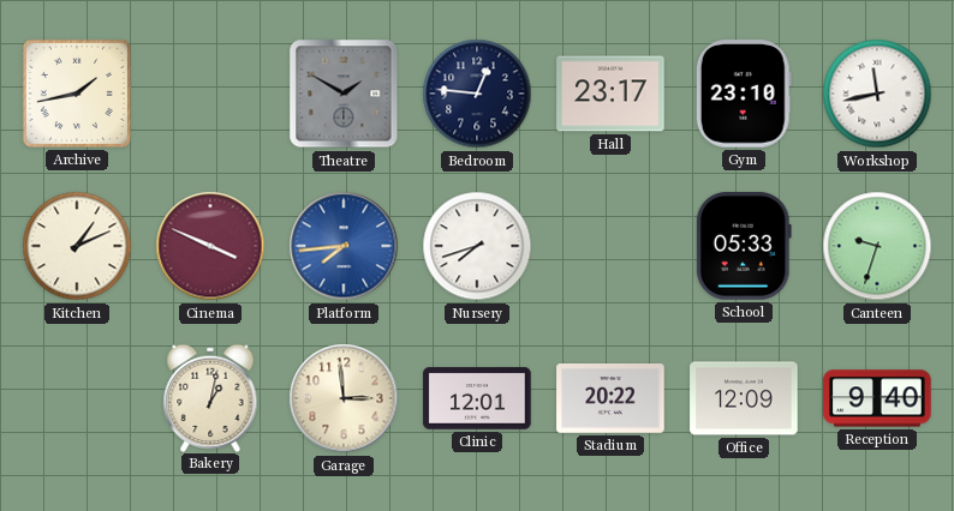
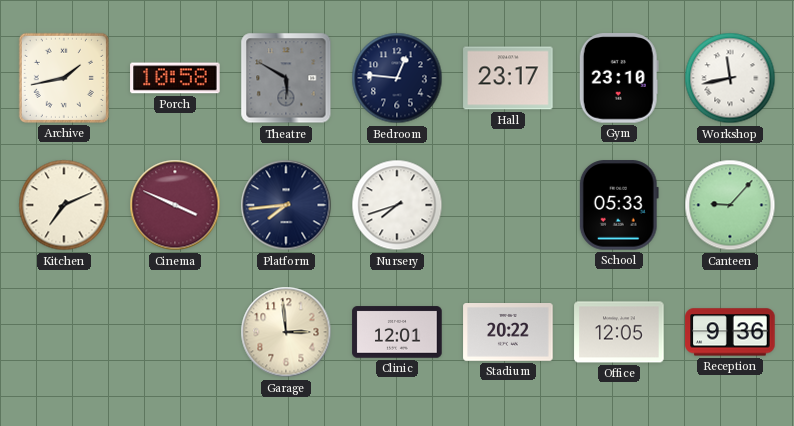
Porch: none -> 10:58 (175, 78)
Theatre: 1:50 -> 5:50 (286, 78)
Kitchen: 1:11 -> 7:11 (64, 205)
Platform dial: blue -> navy (286, 205)
Canteen: 9:33 -> 9:07 (730, 205)
Bakery: 1:02 -> none (210, 397)
Office: 12:09 -> 12:05 (619, 332)
Reception: 9:40 -> 9:36 (730, 332)
